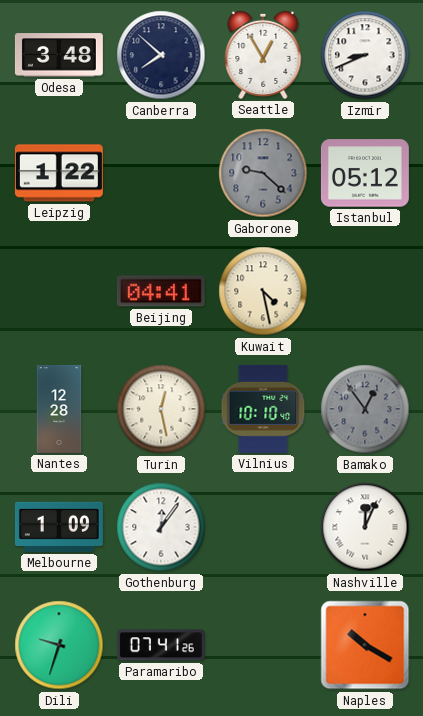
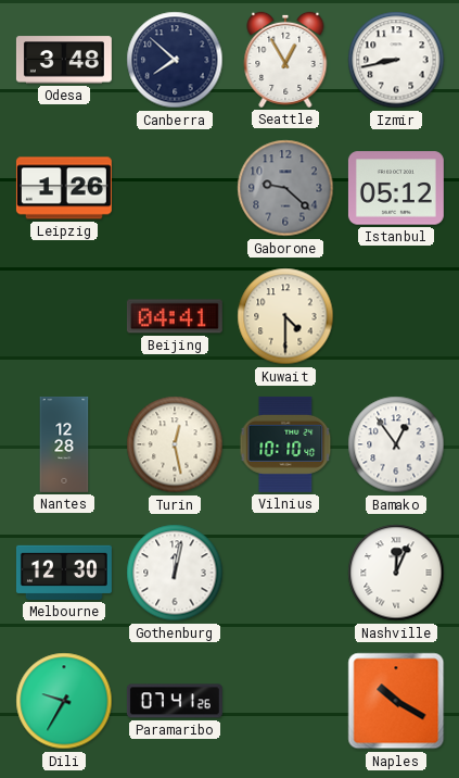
Izmir: 8:41 -> 8:43 (396, 60)
Leipzig: 1:22 -> 1:26 (64, 188)
Kuwait: 4:28 -> 4:30 (285, 316)
Bamako dial: grey -> white (396, 444)
Melbourne: 1:09 -> 12:30 (64, 573)
Gothenburg: 12:06 -> 12:02 (175, 573)
Dili: 9:33 -> 9:35 (64, 701)
